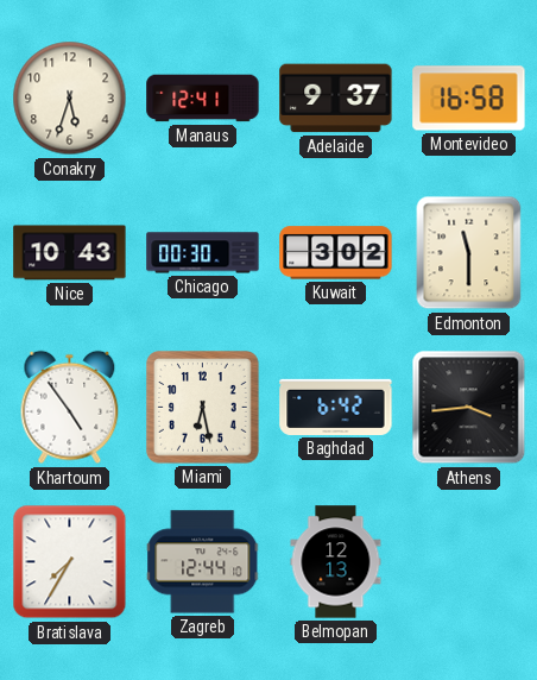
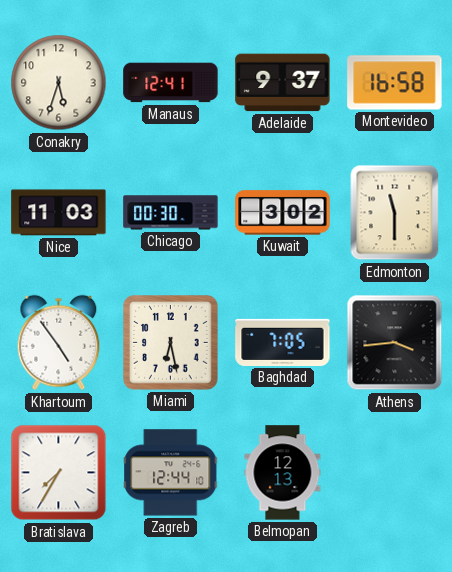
Nice: 10:43 -> 11:03 (59, 213)
Baghdad: 6:42 -> 7:05 (283, 342)
